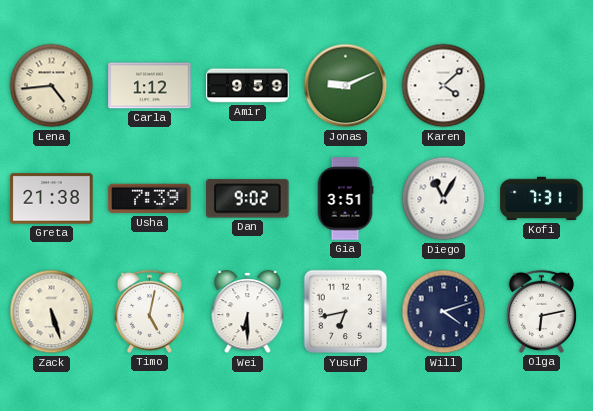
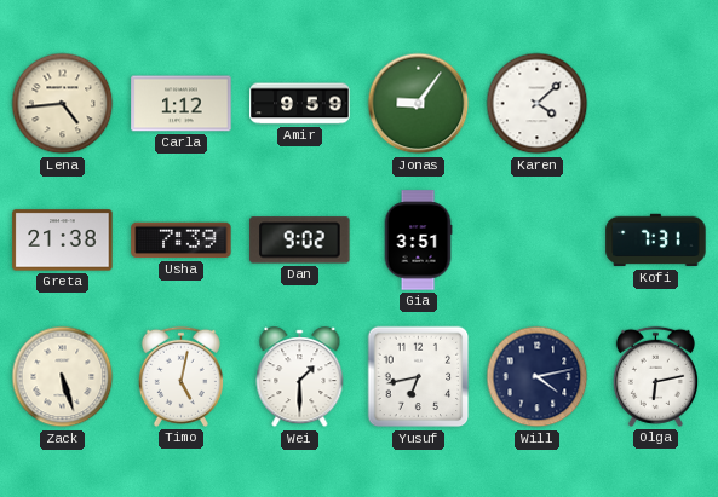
Jonas: 9:11 -> 9:06 (419, 104)
Diego: 11:05 -> none (444, 199)
Wei: 6:30 -> 1:30 (300, 377)
Will: 4:12 -> 4:13 (538, 377)
